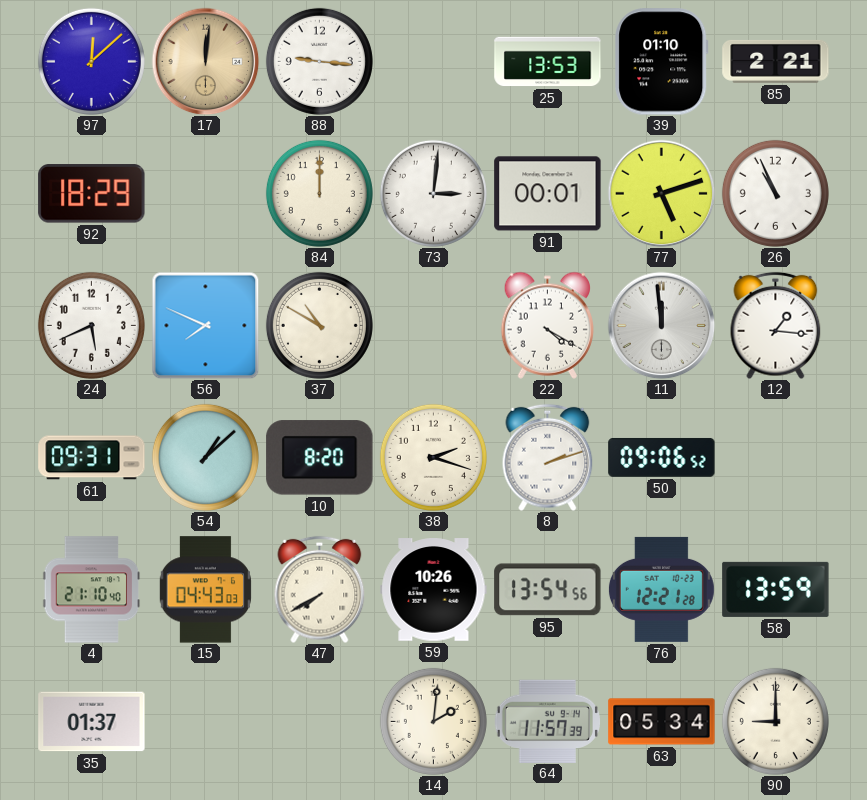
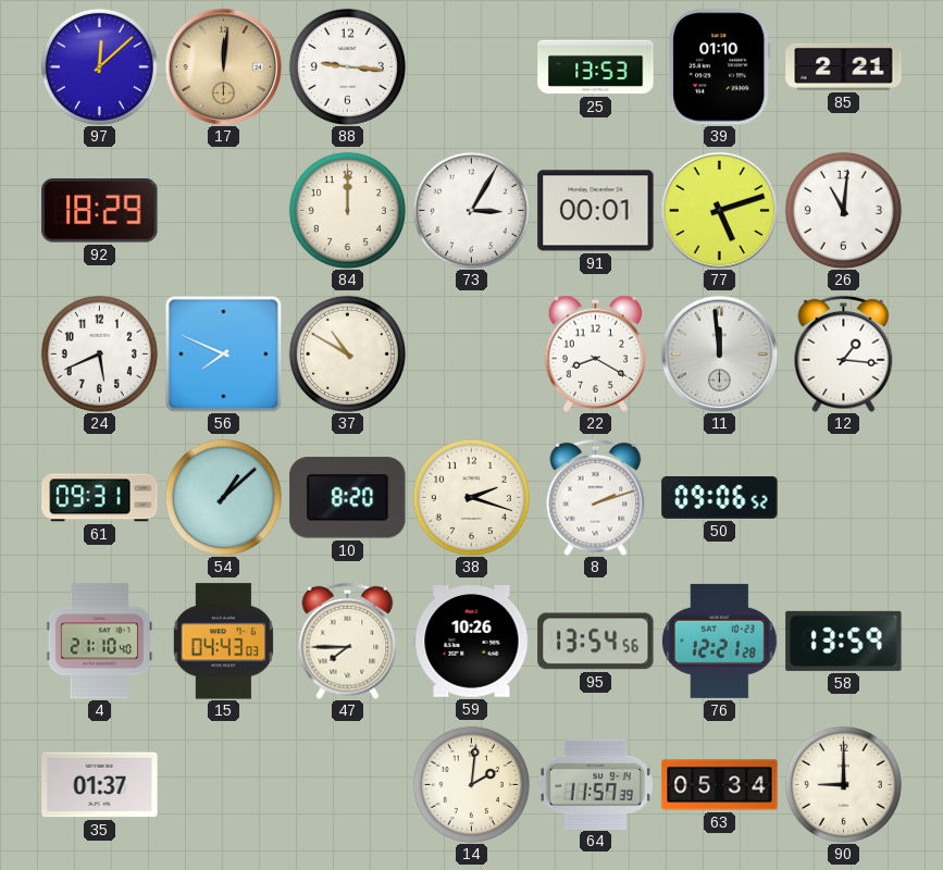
73: 3:01 -> 3:05 (471, 210)
26: 10:56 -> 11:01 (843, 210)
22: 4:20 -> 8:20 (595, 353)
47: 7:40 -> 7:45 (348, 641)
